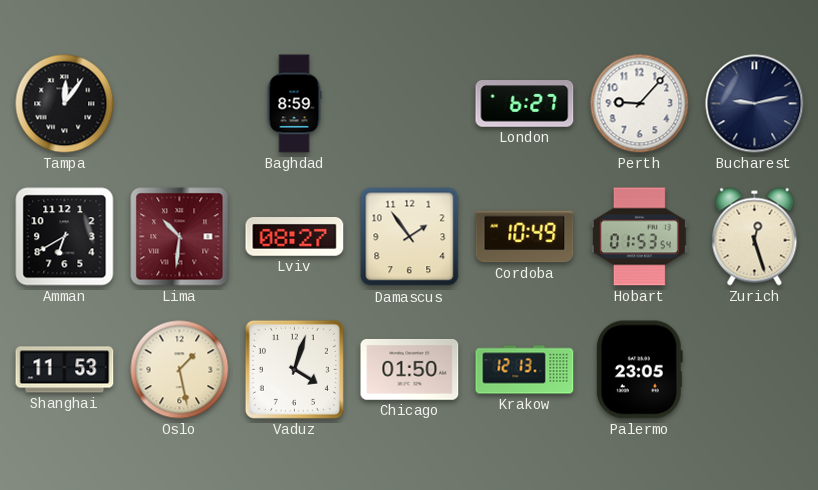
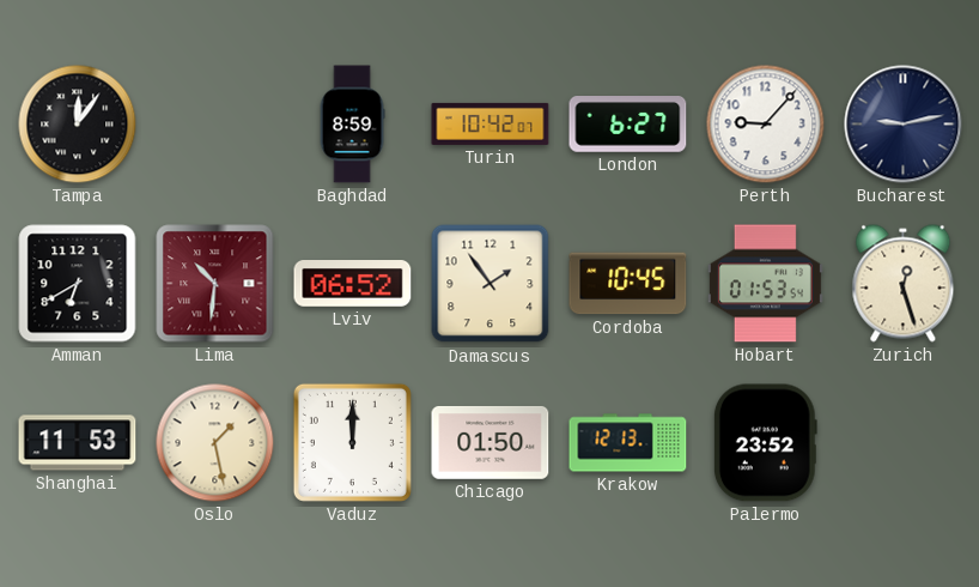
Turin: none -> 10:42 (491, 123)
Lviv: 08:27 -> 06:52 (353, 284)
Cordoba: 10:49 -> 10:45 (628, 284)
Vaduz: 4:03 -> 12:00 (352, 442)
Palermo: 23:05 -> 23:52 (765, 443)
